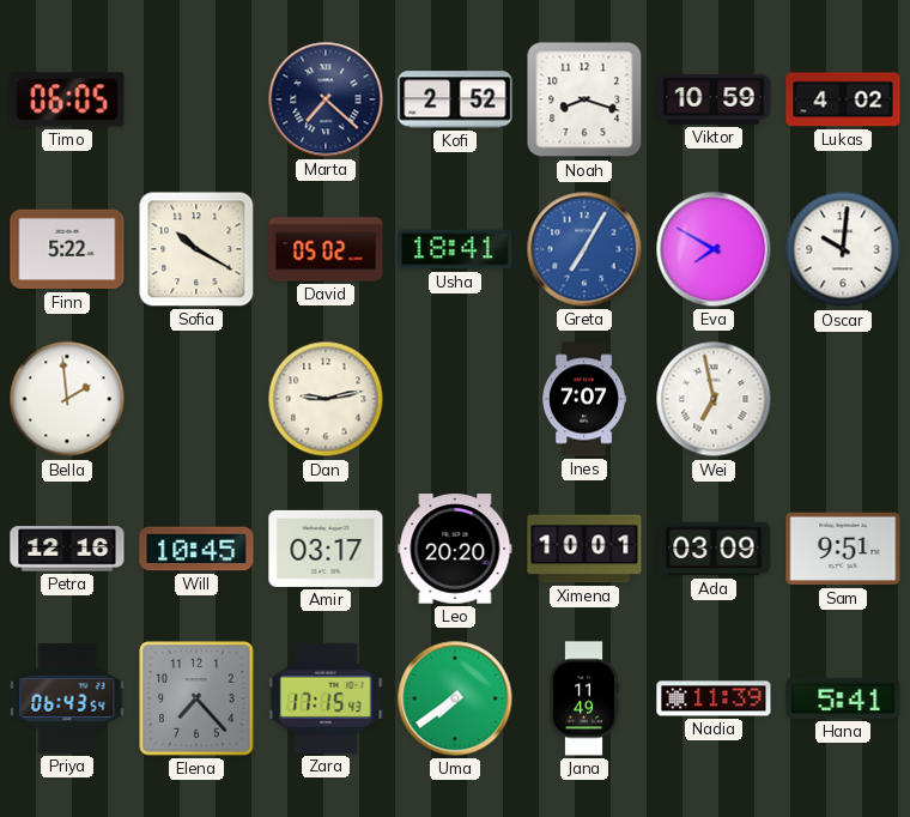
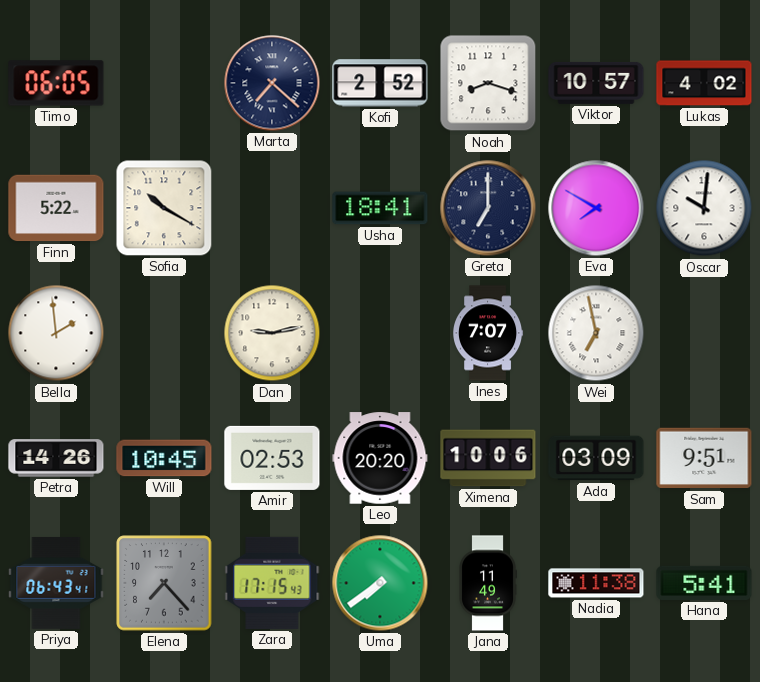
Viktor: 10:59 -> 10:57 (596, 83)
David: 05:02 -> none (326, 249)
Greta: 7:05 -> 7:00 (488, 208)
Greta dial: blue -> navy (488, 208)
Petra: 12:16 -> 14:26 (56, 458)
Amir: 03:17 -> 02:53 (272, 458)
Ximena: 10:01 -> 10:06 (488, 458)
Priya: 06:43:54 -> 06:43:41 (56, 583)
Nadia: 11:39 -> 11:38 (596, 583)
